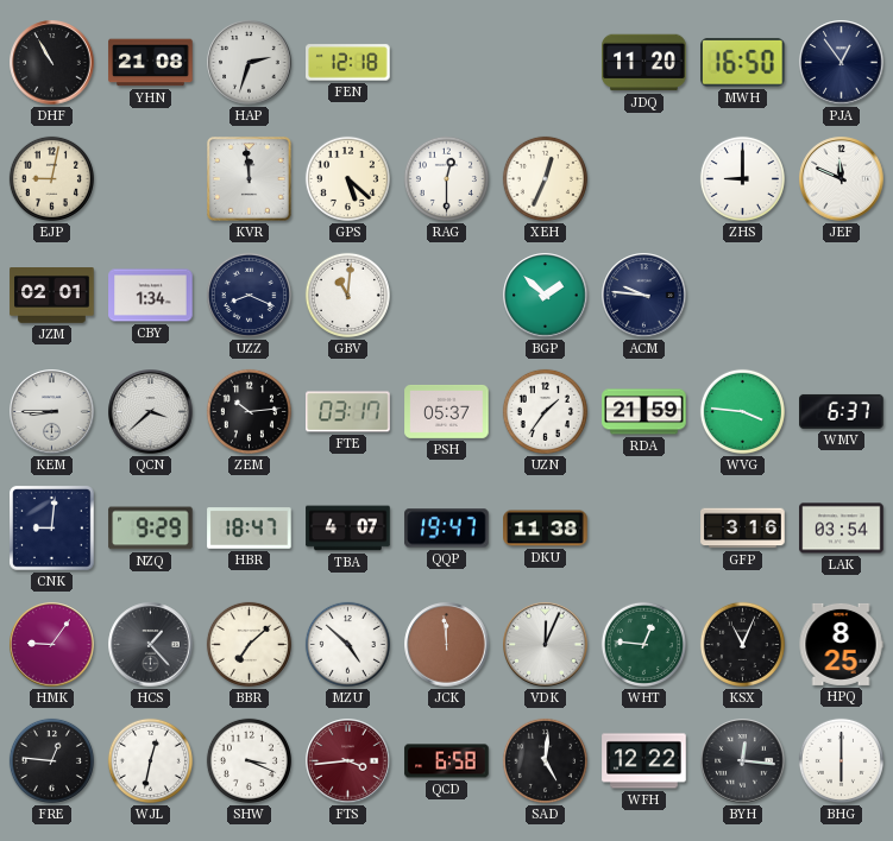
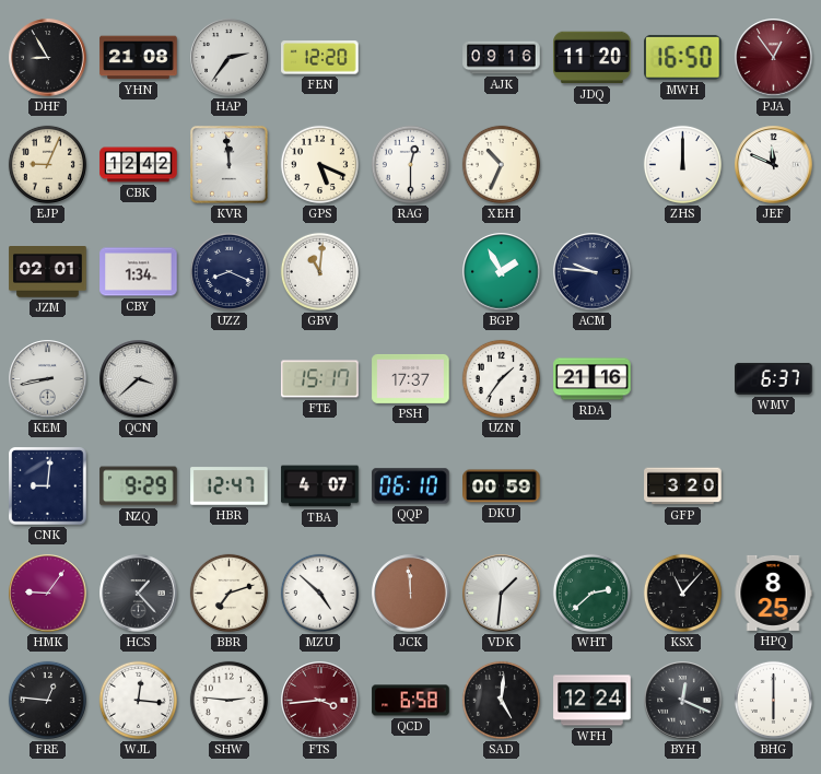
DHF: 10:55 -> 8:55 (48, 58)
HAP: 2:33 -> 2:36 (230, 58)
FEN: 12:18 -> 12:20 (320, 58)
AJK: none -> 09:16 (502, 58)
PJA dial: navy -> burgundy (774, 58)
EJP: 9:02 -> 9:04 (47, 164)
CBK: none -> 12:42 (139, 165)
GPS: 5:22 -> 5:19 (319, 164)
XEH: 12:34 -> 10:34 (501, 164)
ZHS: 9:00 -> 12:00 (682, 164)
BGP: 1:52 -> 1:55 (502, 272)
KEM: 8:45 -> 8:43 (48, 379)
ZEM: 10:14 -> none (249, 411)
FTE: 03:17 -> 15:17 (320, 379)
PSH: 05:37 -> 17:37 (411, 378)
RDA: 21:59 -> 21:16 (593, 379)
WVG: 3:46 -> none (742, 411)
HBR: 18:47 -> 12:47 (230, 486)
QQP: 19:47 -> 06:10 (411, 486)
DKU: 11:38 -> 00:59 (502, 486)
GFP: 3:16 -> 3:20 (683, 486)
LAK: 03:54 -> none (842, 529)
BBR: 7:08 -> 7:12 (228, 593)
VDK: 12:04 -> 1:31 (502, 594)
WHT: 12:46 -> 2:38 (591, 593)
KSX: 11:04 -> 11:07 (682, 593)
WJL: 12:32 -> 12:16 (138, 700)
SHW: 3:19 -> 2:46 (228, 700)
WFH: 12:22 -> 12:24 (593, 701)
BYH: 12:16 -> 12:19 (683, 701)
